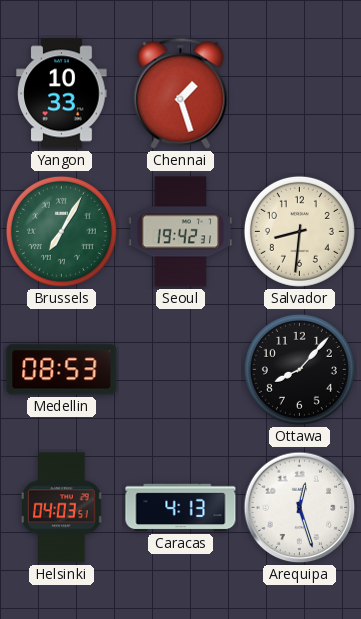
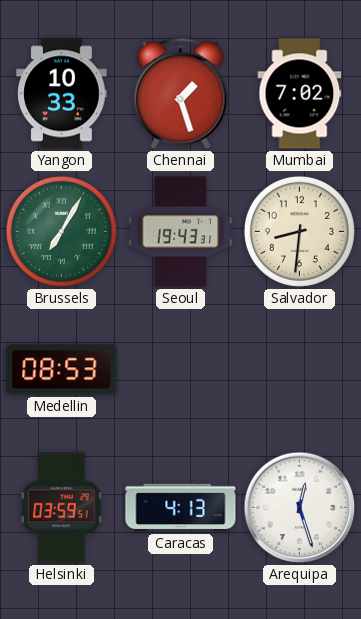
Mumbai: none -> 7:02 (300, 94)
Seoul: 19:42 -> 19:43 (181, 232)
Ottawa: 8:07 -> none (299, 369)
Helsinki: 04:03 -> 03:59 (62, 508)
